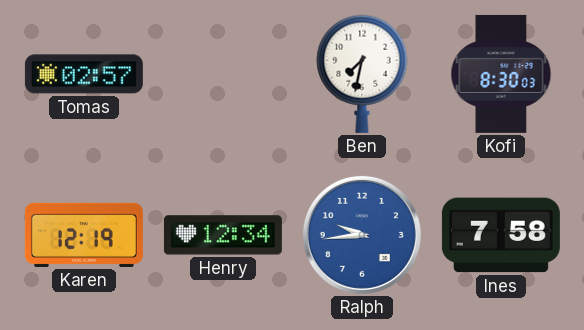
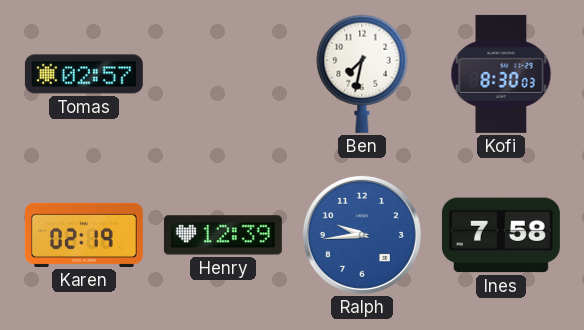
Karen: 12:19 -> 02:19 (84, 235)
Henry: 12:34 -> 12:39 (223, 235)
